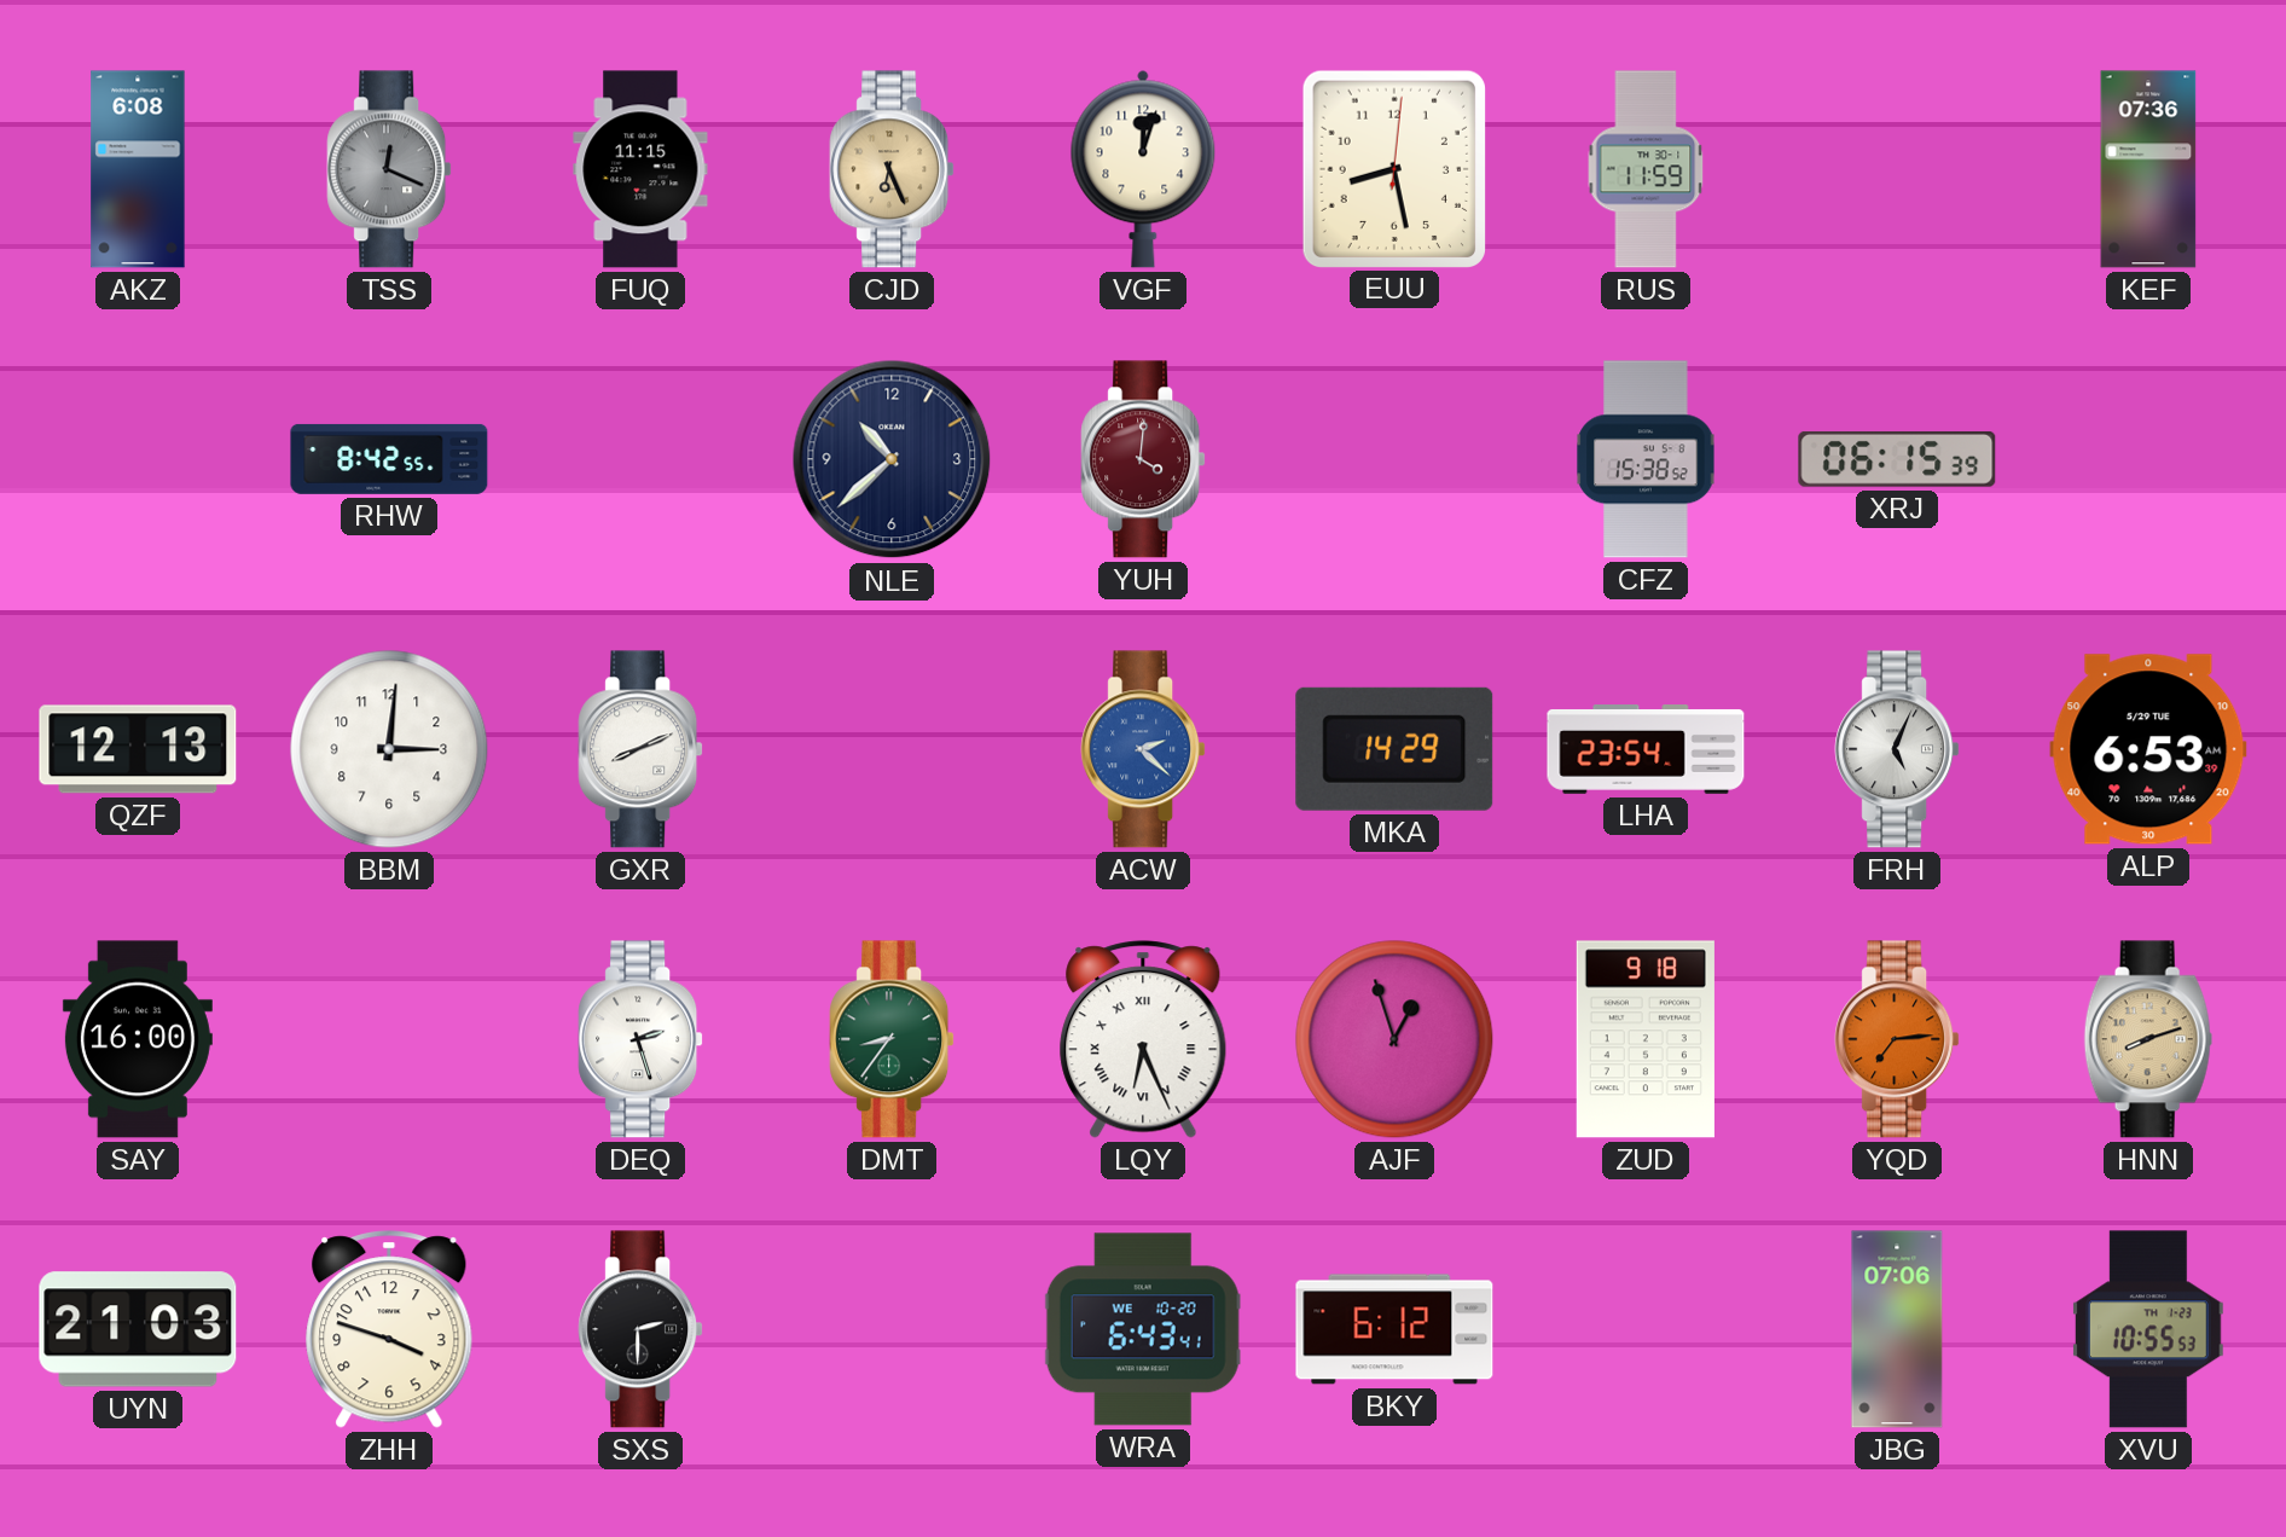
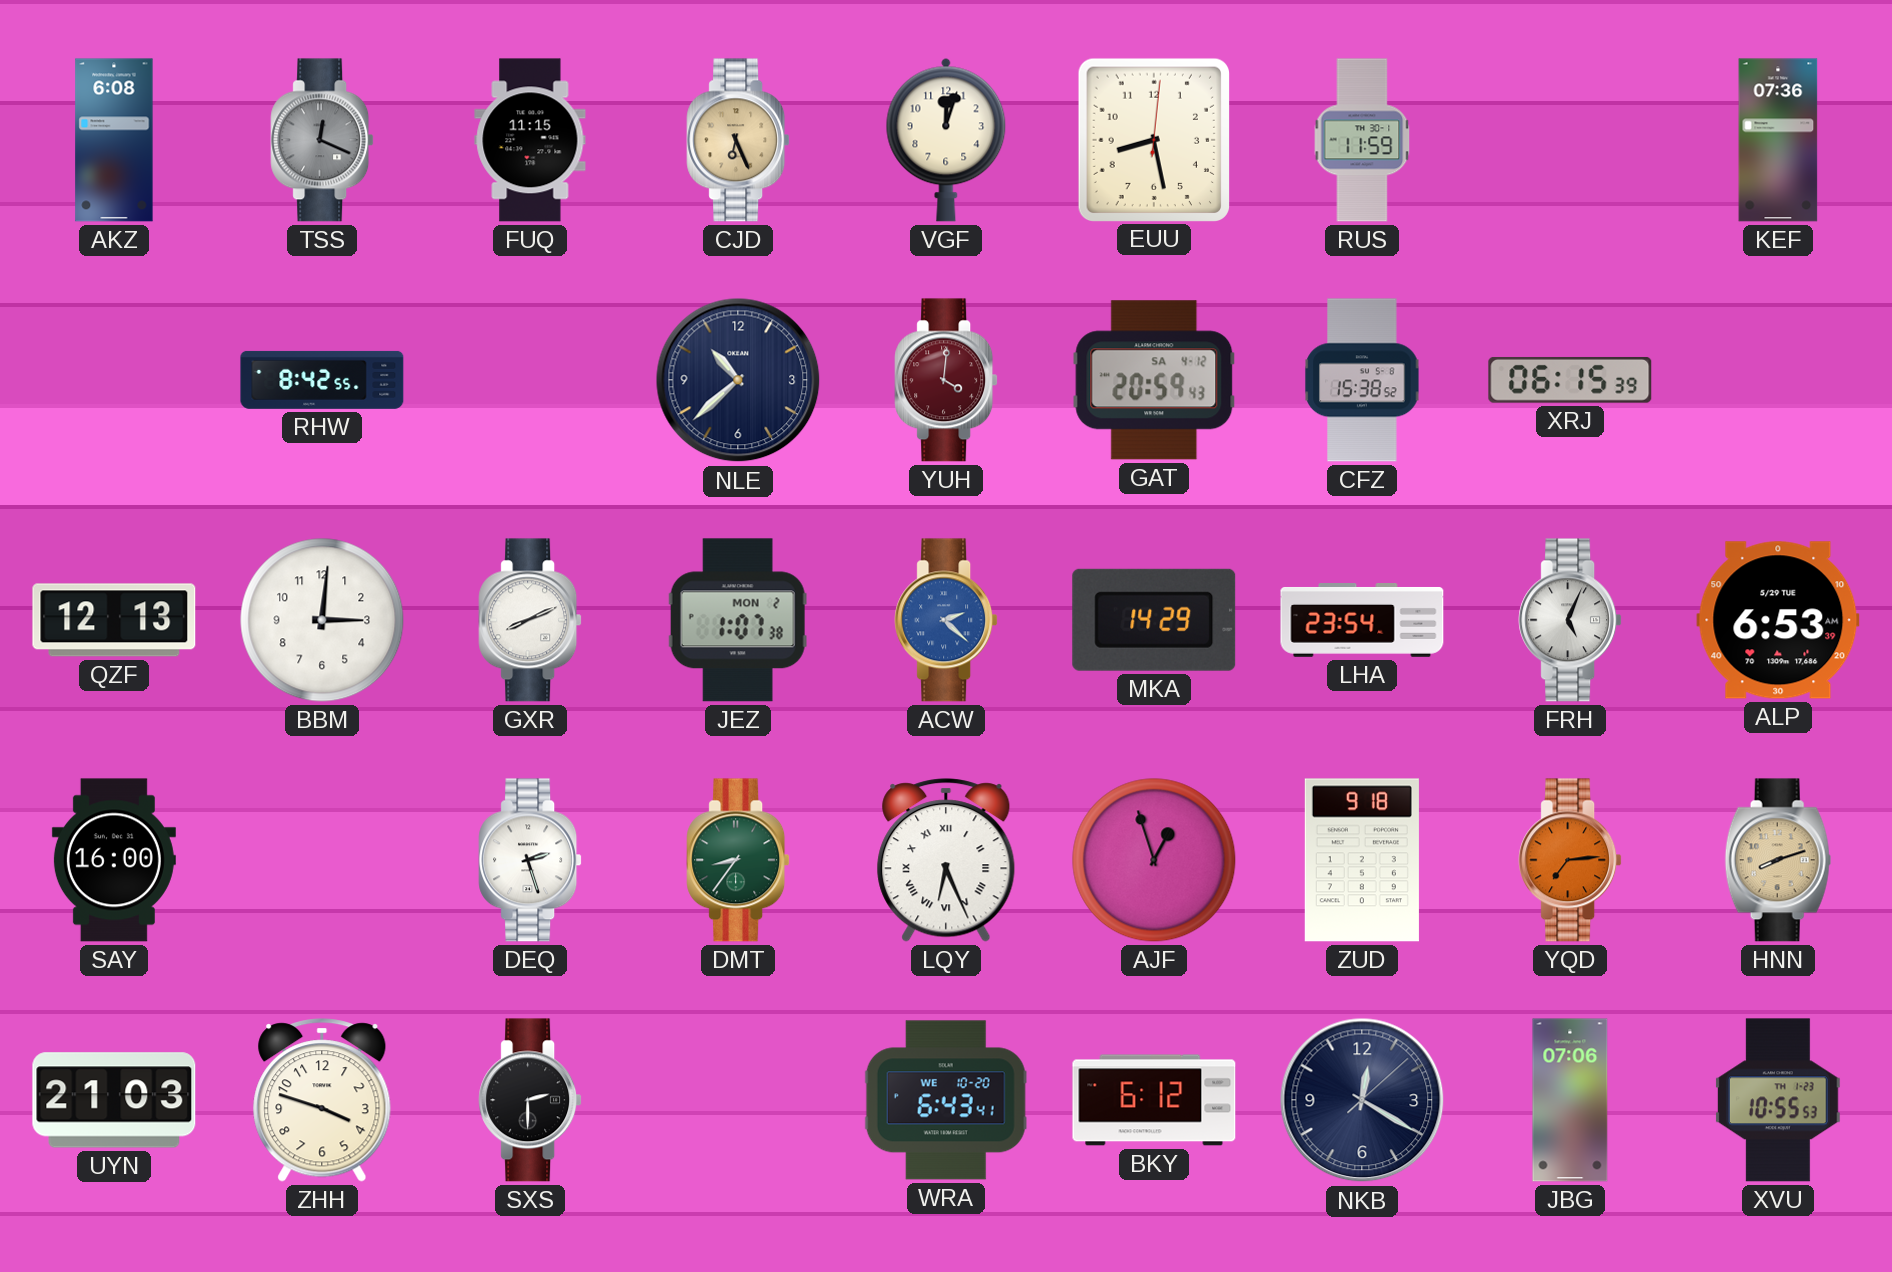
GAT: none -> 20:59 (1154, 380)
JEZ: none -> 1:07 (738, 620)
NKB: none -> 12:20 (1362, 1100)
